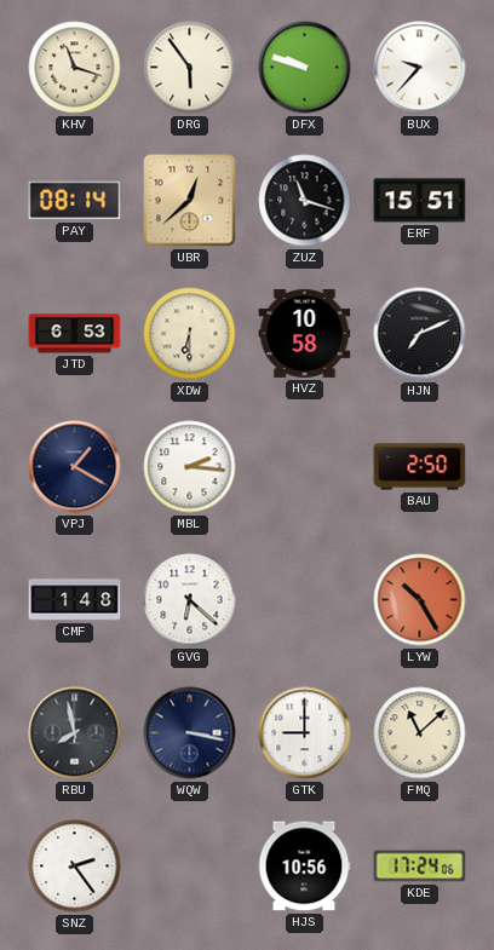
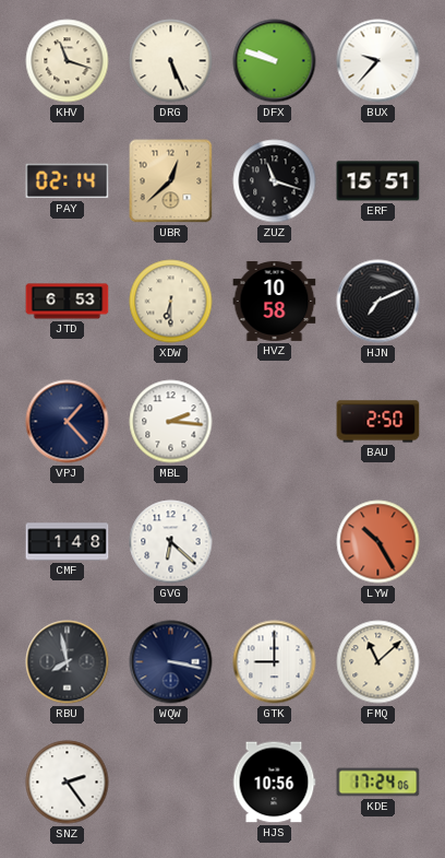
DRG: 5:54 -> 5:26 (171, 61)
PAY: 08:14 -> 02:14 (68, 181)
VPJ: 1:20 -> 1:23 (68, 422)
